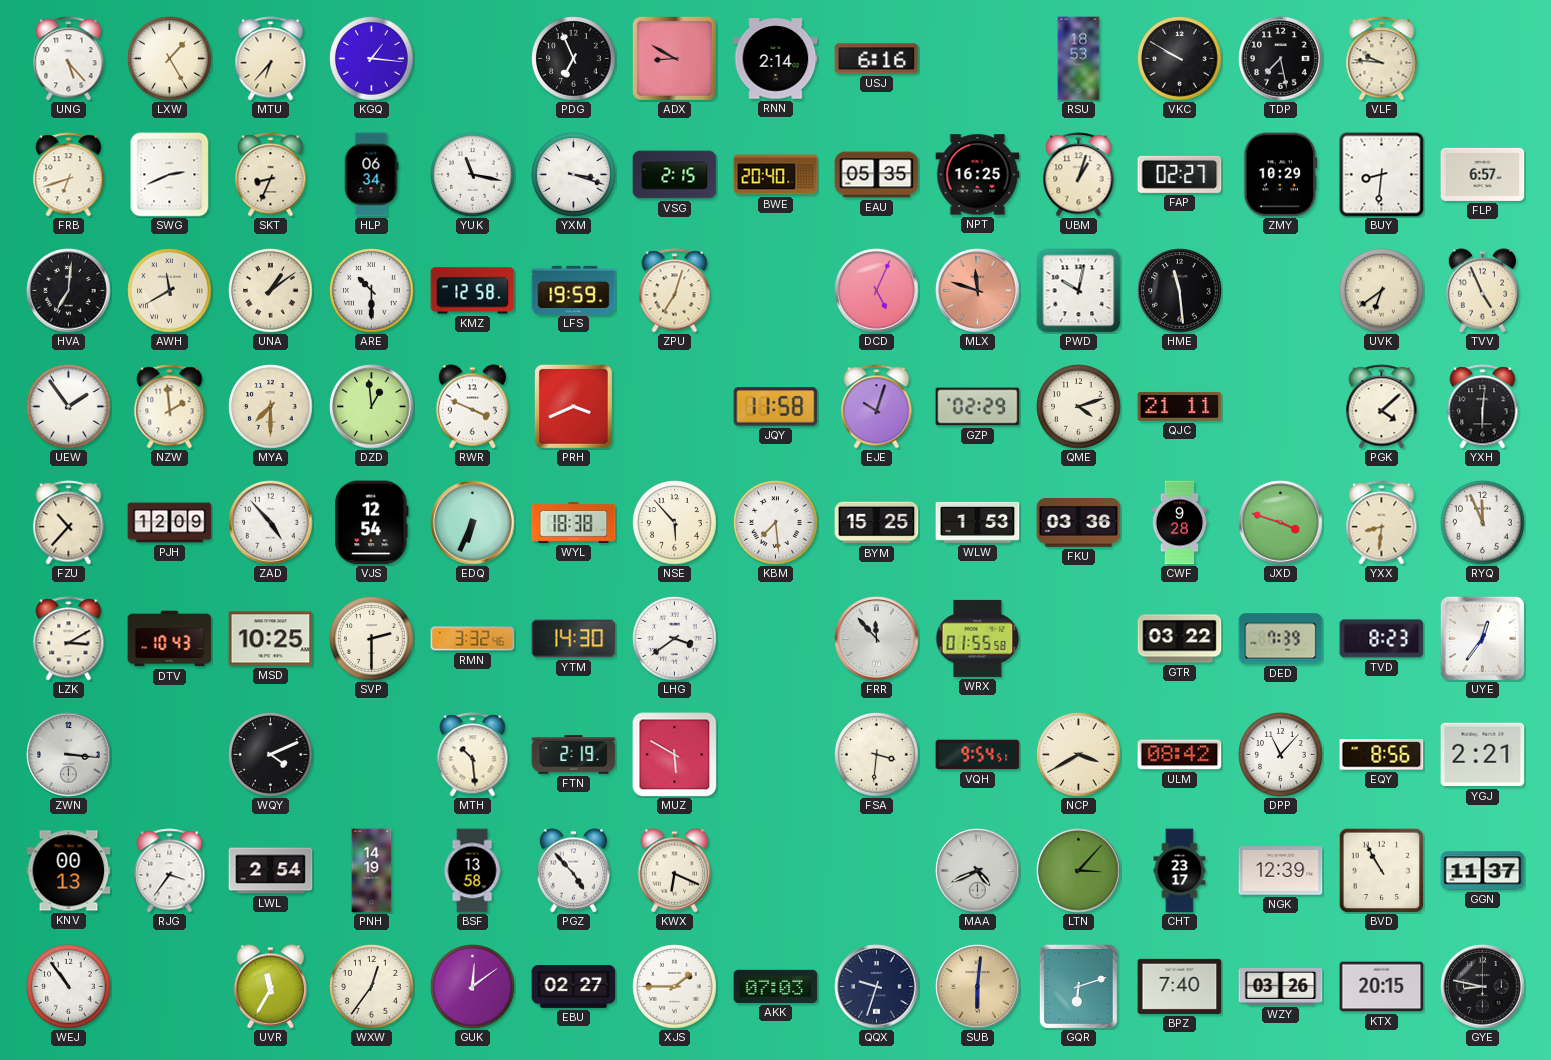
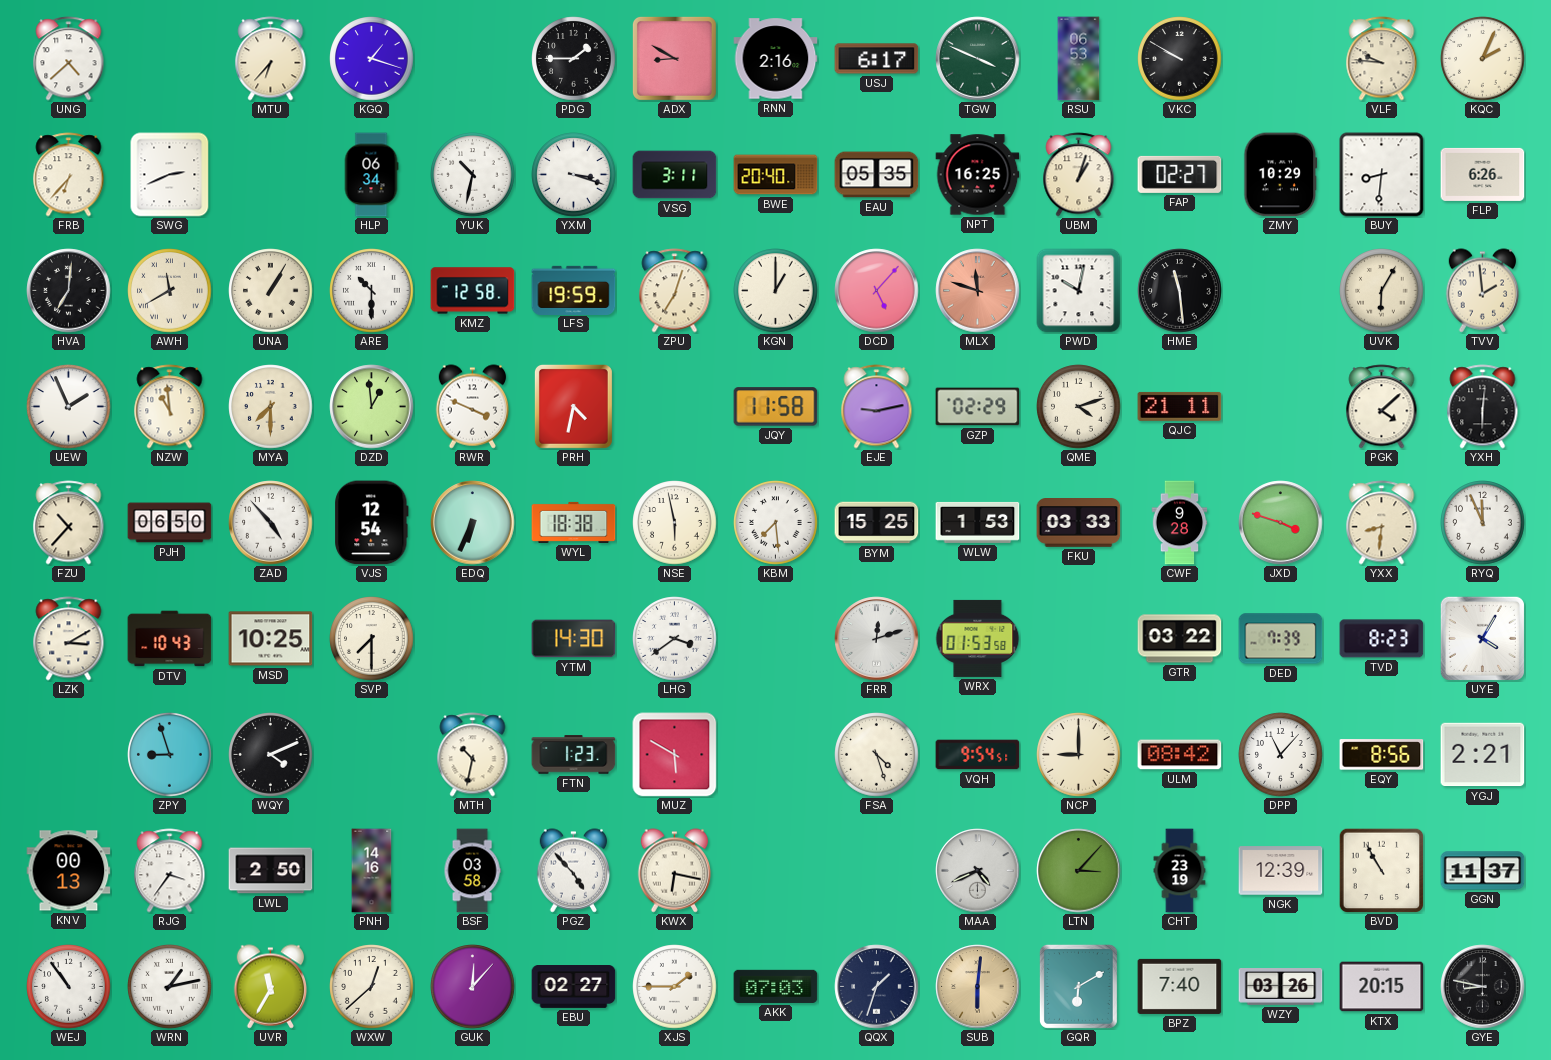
UNG: 5:23 -> 4:38 (69, 59)
LXW: 1:25 -> none (170, 59)
KGQ: 1:16 -> 1:18 (372, 59)
PDG: 6:56 -> 1:45 (574, 59)
RNN: 2:14 -> 2:16 (776, 59)
USJ: 6:16 -> 6:17 (877, 59)
TGW: none -> 3:49 (978, 59)
RSU: 18:53 -> 06:53 (1079, 59)
TDP: 7:28 -> none (1281, 59)
KQC: none -> 2:04 (1483, 59)
FRB: 6:42 -> 6:37 (69, 175)
SKT: 8:34 -> none (271, 175)
YUK: 11:17 -> 10:32 (473, 175)
VSG: 2:15 -> 3:11 (675, 175)
FLP: 6:57 -> 6:26 (1483, 174)
UNA: 1:09 -> 1:05 (271, 291)
KGN: none -> 1:00 (776, 291)
DCD: 5:04 -> 5:07 (877, 291)
UVK: 6:39 -> 6:05 (1382, 291)
TVV: 4:56 -> 1:59 (1483, 291)
UEW: 1:54 -> 1:56 (69, 407)
NZW: 1:59 -> 10:59 (170, 407)
PRH: 3:41 -> 4:32 (573, 406)
EJE: 10:03 -> 9:13 (877, 407)
PJH: 12:09 -> 06:50 (170, 523)
NSE: 5:53 -> 5:58 (675, 523)
FKU: 03:36 -> 03:33 (1079, 523)
SVP: 2:30 -> 7:30 (372, 639)
RMN: 3:32 -> none (473, 639)
FRR: 11:53 -> 12:12 (877, 639)
WRX: 01:55 -> 01:53 (978, 638)
UYE: 12:36 -> 4:05 (1482, 638)
ZWN: 3:16 -> none (69, 755)
ZPY: none -> 8:57 (170, 755)
MTH: 10:29 -> 10:32 (473, 755)
FTN: 2:19 -> 1:23 (574, 755)
FSA: 3:31 -> 4:27 (877, 755)
NCP: 3:40 -> 9:00 (1079, 755)
LWL: 2:54 -> 2:50 (271, 871)
PNH: 14:19 -> 14:16 (372, 871)
BSF: 13:58 -> 03:58 (472, 871)
KWX: 6:19 -> 6:17 (675, 871)
CHT: 23:17 -> 23:19 (1180, 871)
WRN: none -> 1:13 (170, 987)
WXW: 12:36 -> 12:38 (372, 987)
GUK: 12:09 -> 12:07 (473, 987)
QQX: 9:33 -> 1:33 (877, 987)
GQR: 6:12 -> 6:10 (1078, 986)
